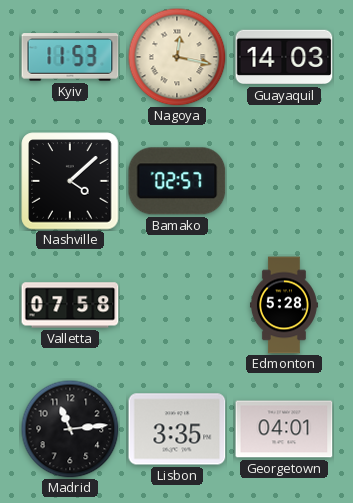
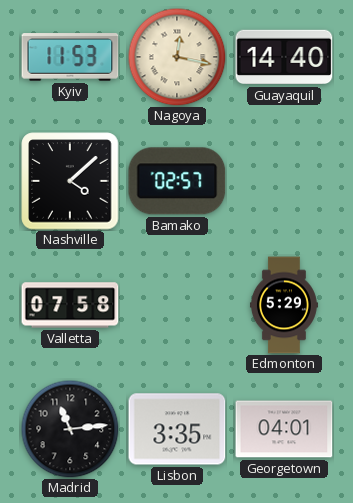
Guayaquil: 14:03 -> 14:40 (284, 57)
Edmonton: 5:28 -> 5:29 (284, 305)
